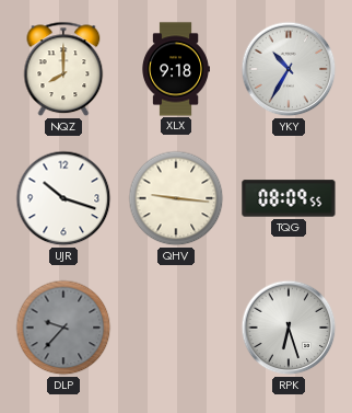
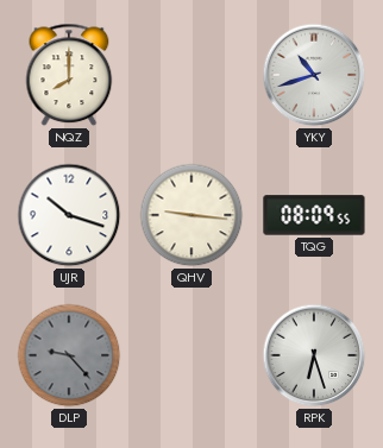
XLX: 9:18 -> none (176, 69)
YKY: 10:35 -> 10:42 (314, 75)
DLP: 9:37 -> 9:23 (69, 355)
